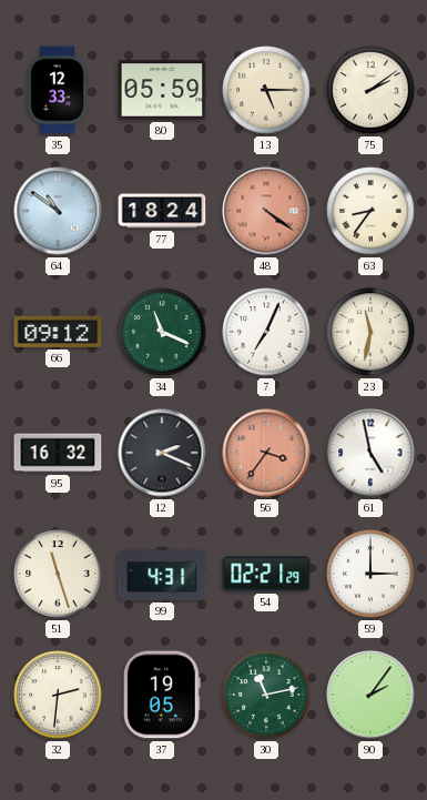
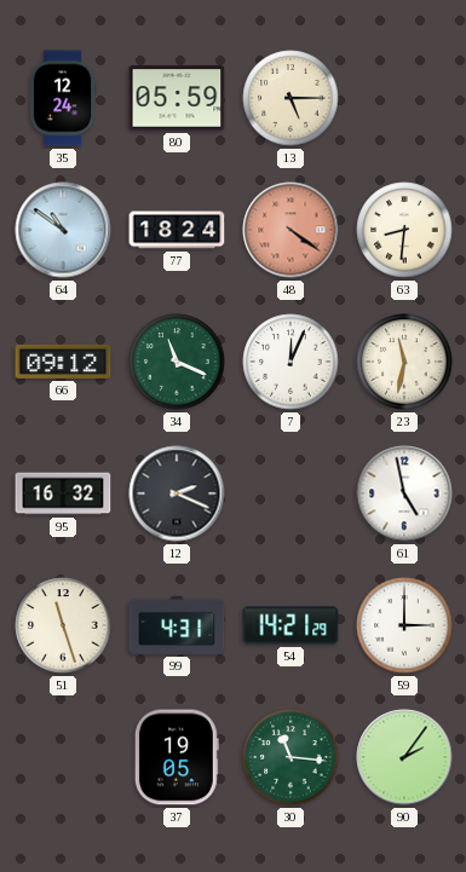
35: 12:33 -> 12:24 (63, 98)
75: 2:09 -> none (370, 90)
63: 8:36 -> 8:31 (404, 230)
7: 7:04 -> 12:04 (290, 362)
56: 3:36 -> none (266, 453)
54: 02:21 -> 14:21 (290, 625)
32: 2:31 -> none (58, 695)
30: 11:13 -> 11:16 (290, 757)
